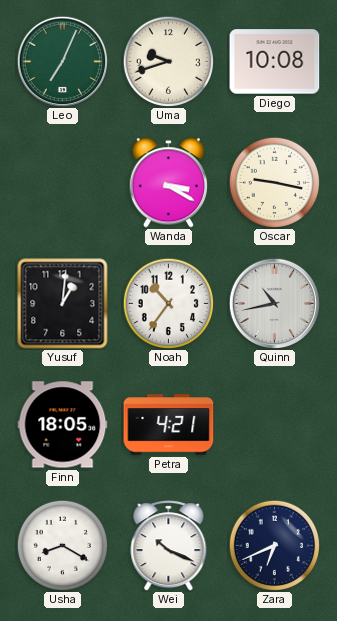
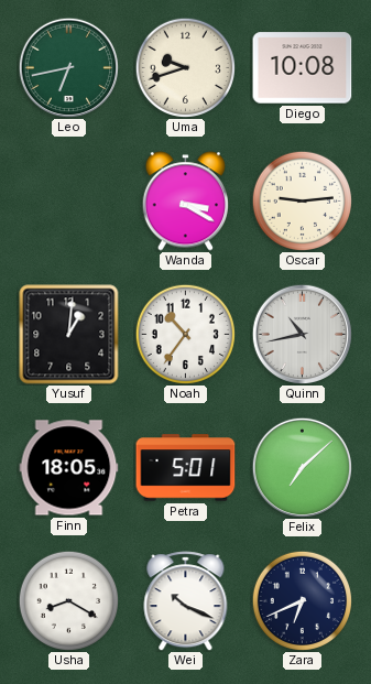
Leo: 7:04 -> 6:43 (68, 67)
Oscar: 9:17 -> 9:14 (302, 200)
Petra: 4:21 -> 5:01 (186, 468)
Felix: none -> 7:08 (302, 467)
